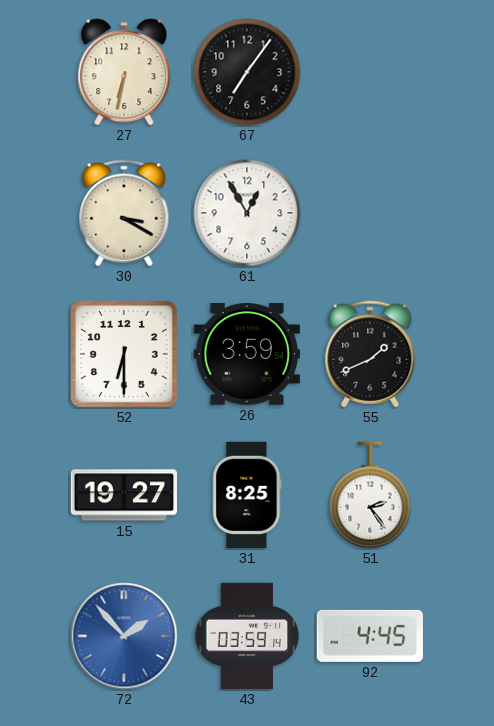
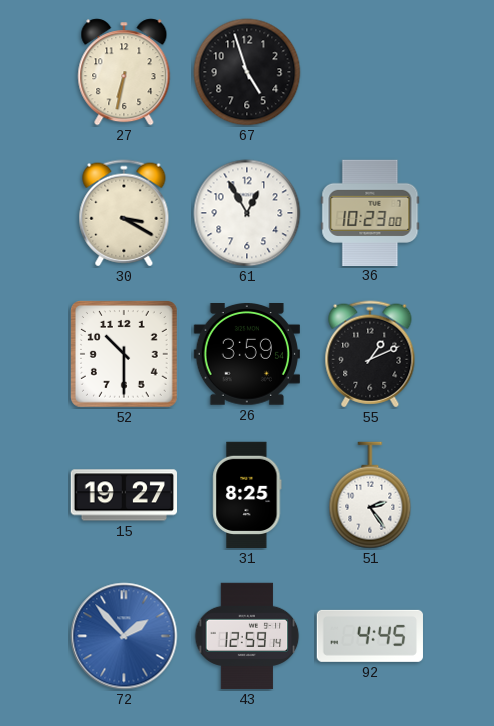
67: 7:06 -> 4:57 (247, 72)
36: none -> 10:23 (370, 212)
52: 6:30 -> 10:30 (125, 355)
55: 1:41 -> 1:11 (370, 354)
43: 03:59 -> 12:59 (247, 636)
